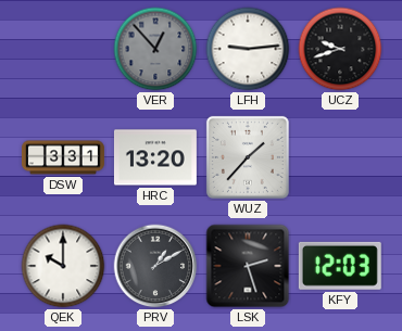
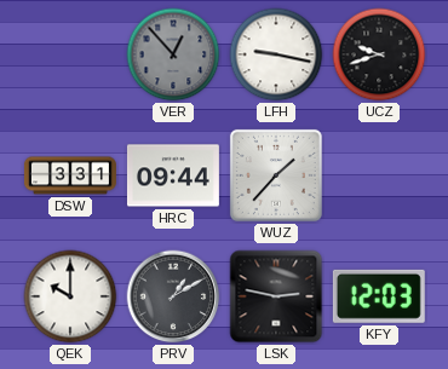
LFH: 9:14 -> 9:17 (276, 54)
HRC: 13:20 -> 09:44 (173, 175)
LSK: 2:27 -> 2:47 (276, 296)
